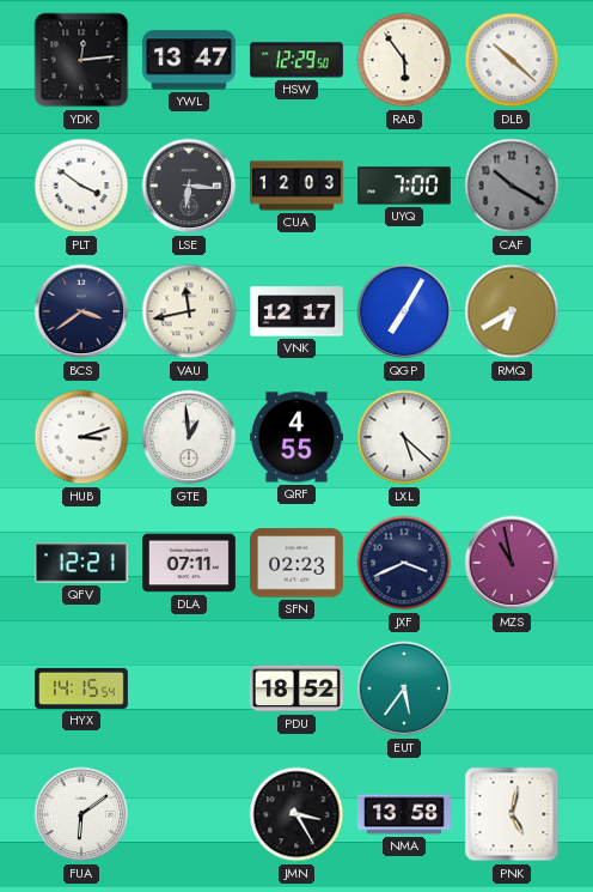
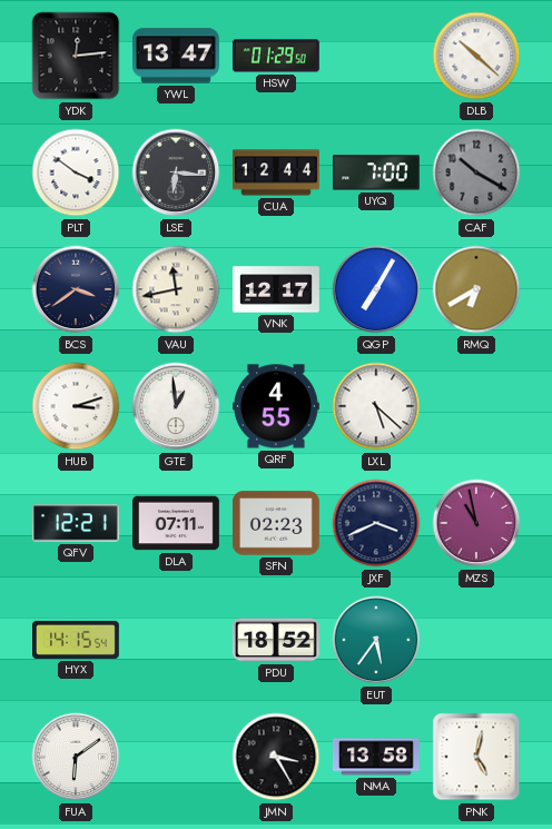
HSW: 12:29 -> 01:29 (276, 56)
RAB: 5:54 -> none (404, 60)
CUA: 12:03 -> 12:44 (277, 172)
